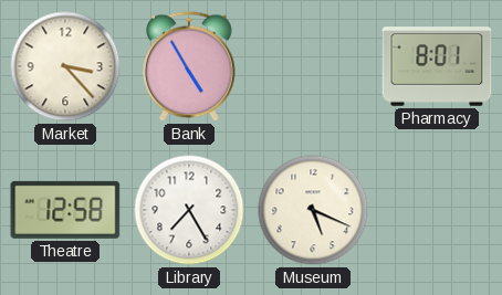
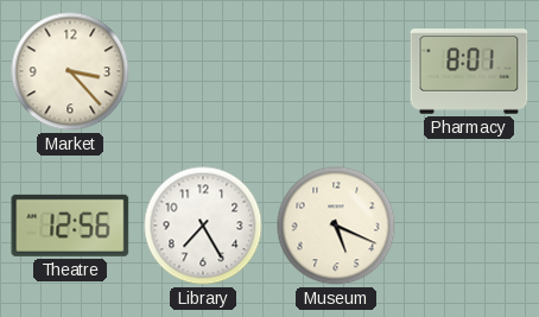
Bank: 4:55 -> none (190, 66)
Theatre: 12:58 -> 12:56 (70, 226)
